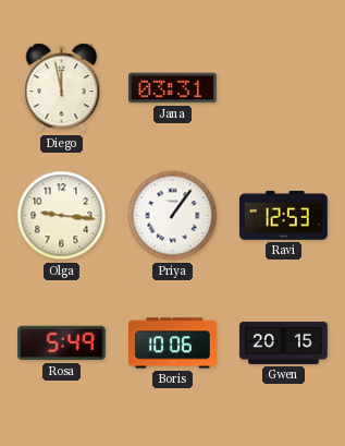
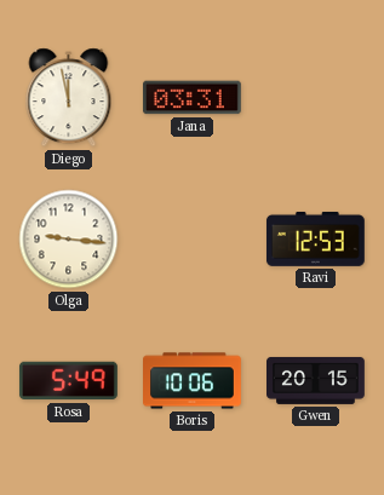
Priya: 1:06 -> none (173, 216)
